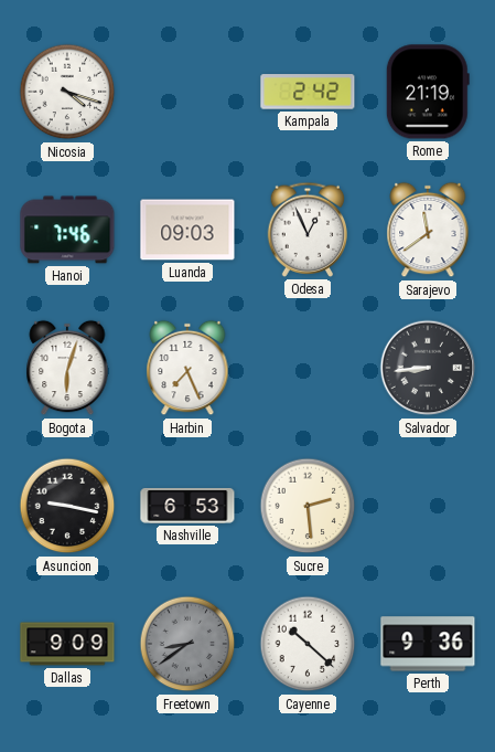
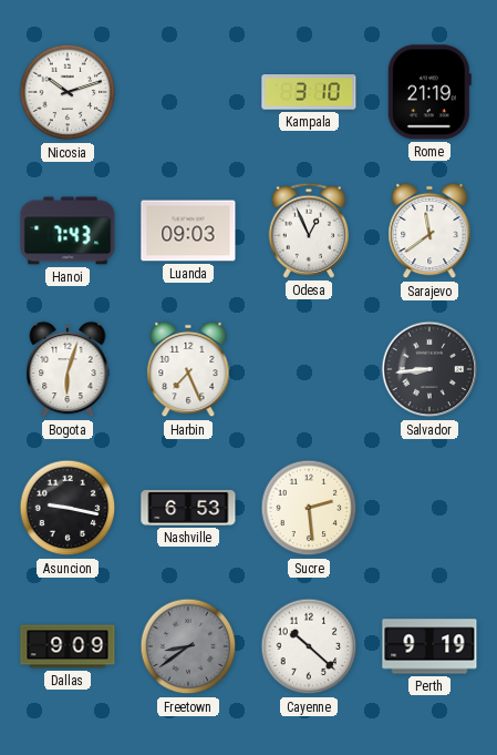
Nicosia: 4:18 -> 10:12 (68, 92)
Kampala: 2:42 -> 3:10 (309, 92)
Hanoi: 7:46 -> 7:43 (68, 231)
Perth: 9:36 -> 9:19 (429, 646)
